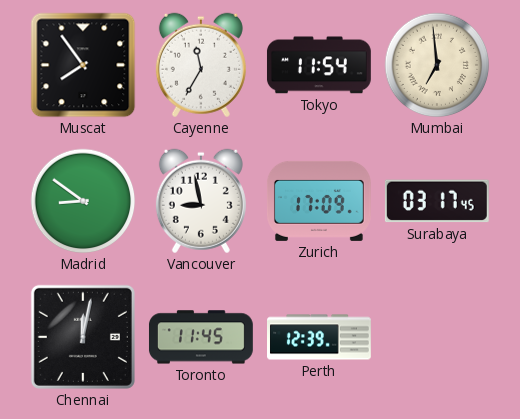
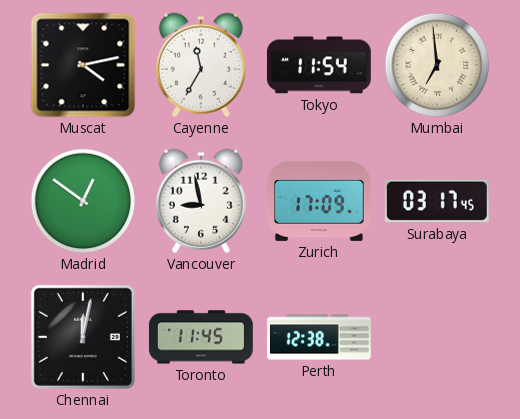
Muscat: 7:54 -> 4:13 (83, 65)
Madrid: 8:51 -> 12:51 (83, 201)
Perth: 12:39 -> 12:38 (320, 337)
